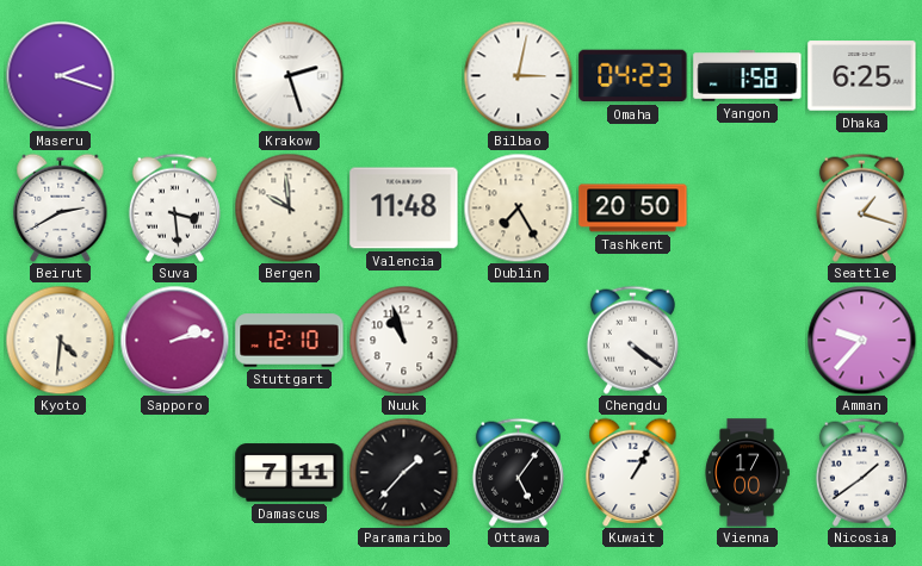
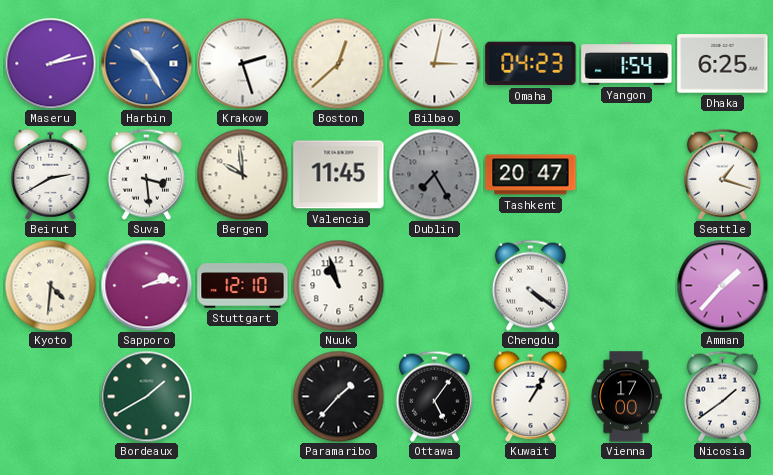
Maseru: 2:18 -> 2:13 (50, 63)
Harbin: none -> 10:25 (146, 63)
Boston: none -> 12:38 (338, 63)
Yangon: 1:58 -> 1:54 (627, 64)
Valencia: 11:48 -> 11:45 (339, 175)
Dublin dial: cream -> grey (434, 174)
Tashkent: 20:50 -> 20:47 (531, 175)
Amman: 9:37 -> 1:37 (722, 285)
Bordeaux: none -> 1:40 (146, 396)
Damascus: 7:11 -> none (290, 473)
